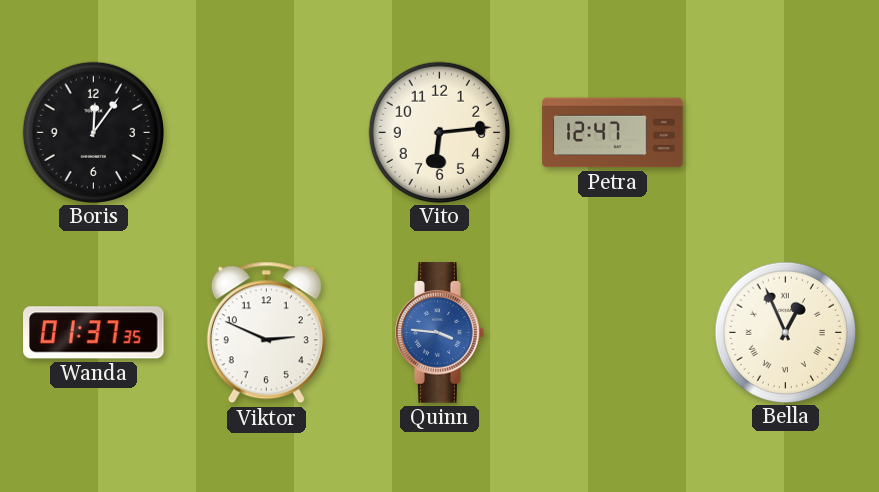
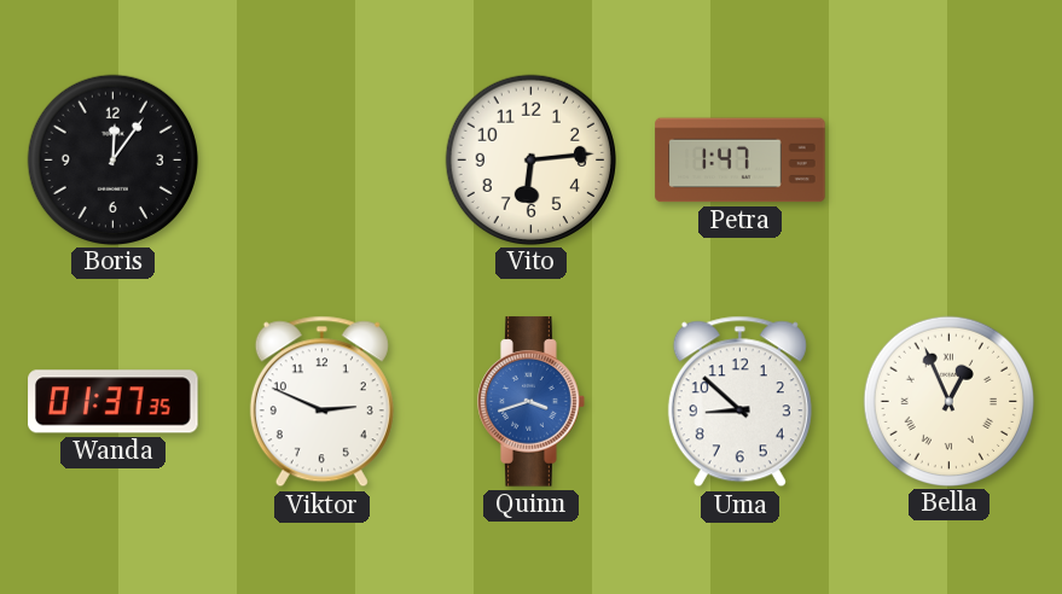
Petra: 12:47 -> 1:47 (741, 161)
Quinn: 3:46 -> 3:42 (532, 402)
Uma: none -> 8:52 (739, 402)
